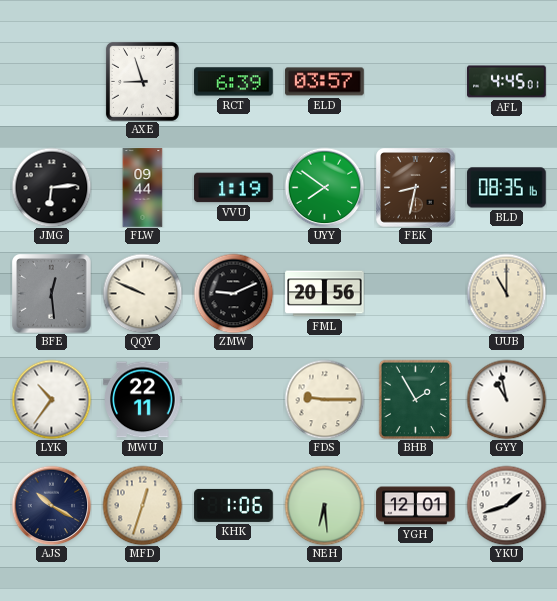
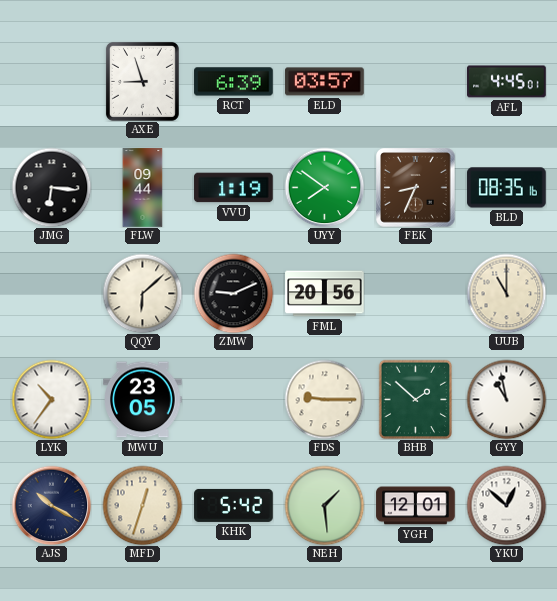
JMG: 6:14 -> 6:16 (51, 187)
FEK: 8:32 -> 8:34 (416, 188)
BFE: 12:29 -> none (52, 294)
QQY: 9:49 -> 6:08 (142, 293)
MWU: 22:11 -> 23:05 (143, 400)
BHB: 1:55 -> 1:52 (416, 399)
KHK: 1:06 -> 5:42 (234, 505)
NEH: 6:29 -> 1:29 (324, 505)
YKU: 1:42 -> 12:52 (506, 505)
